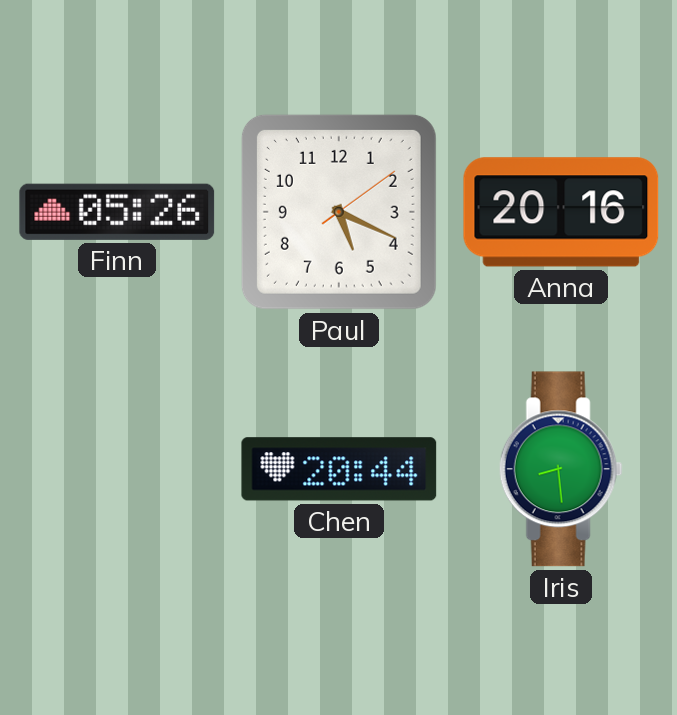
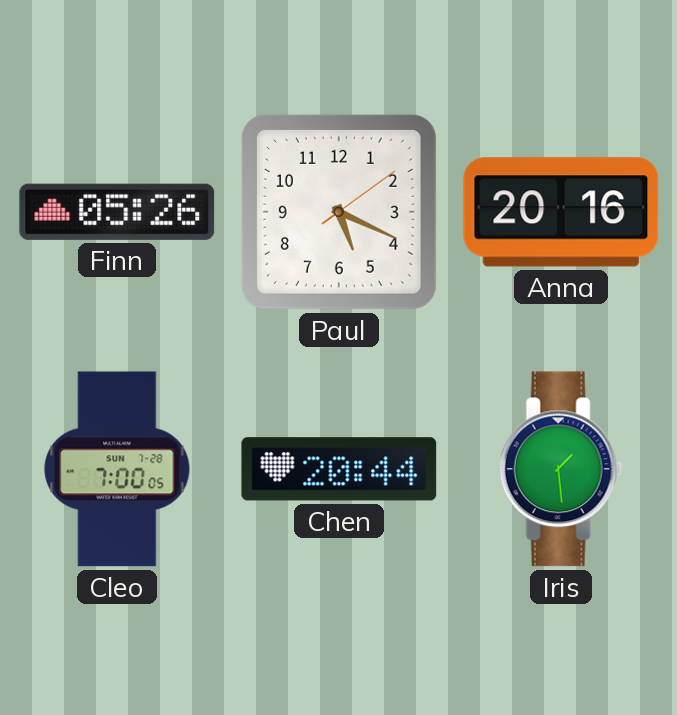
Cleo: none -> 7:00 (117, 469)
Iris: 8:29 -> 1:29 (561, 469)
